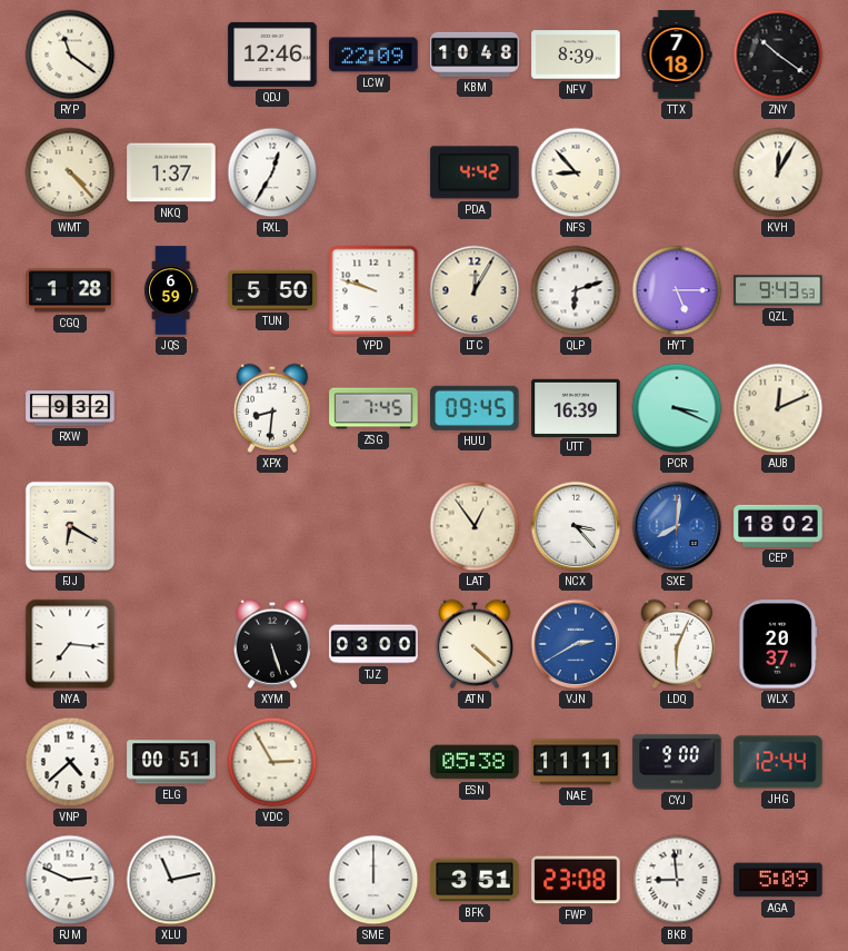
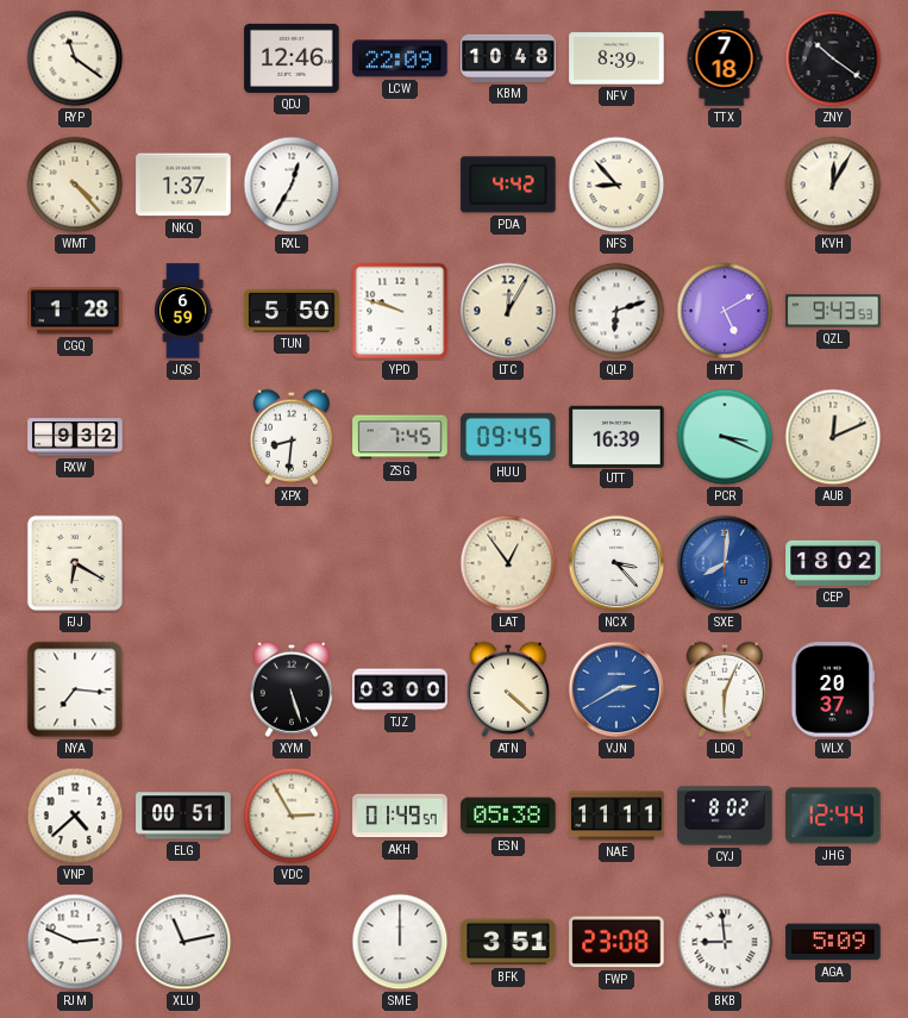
HYT: 5:15 -> 5:10 (725, 311)
AKH: none -> 01:49 (400, 816)
CYJ: 9:00 -> 8:02 (725, 816)
